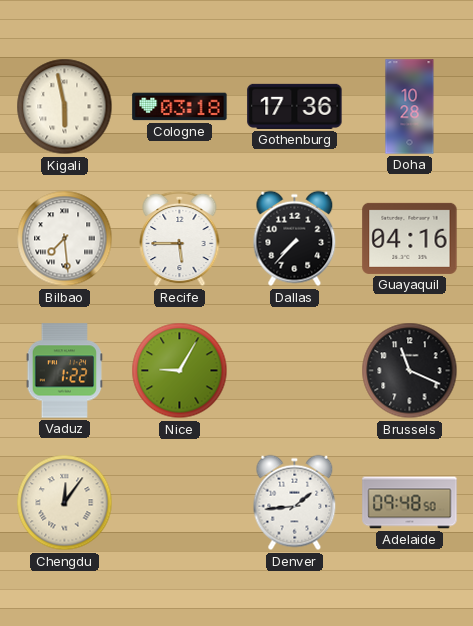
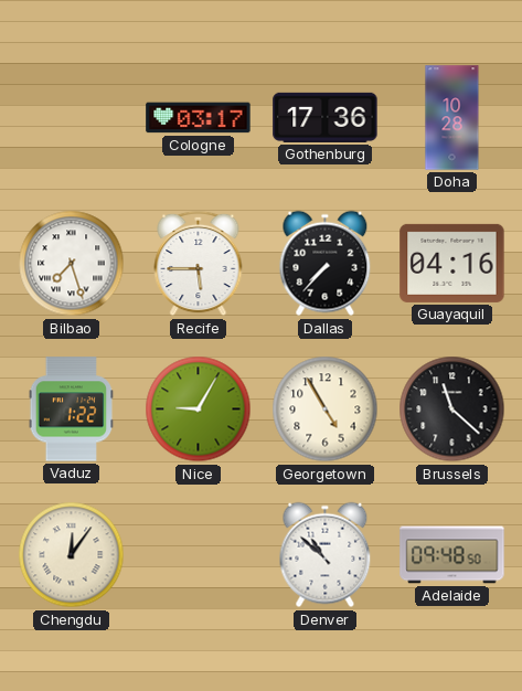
Kigali: 5:58 -> none (65, 107)
Cologne: 03:18 -> 03:17 (199, 118)
Bilbao: 7:29 -> 7:27 (72, 264)
Georgetown: none -> 4:55 (326, 410)
Brussels: 11:19 -> 11:22 (452, 410)
Denver: 1:44 -> 10:52 (326, 555)
